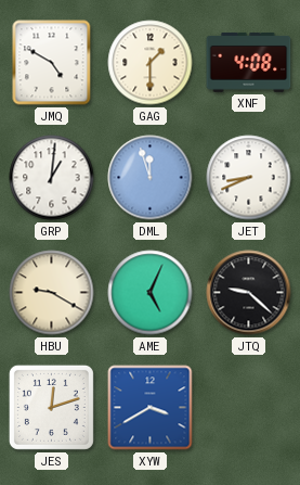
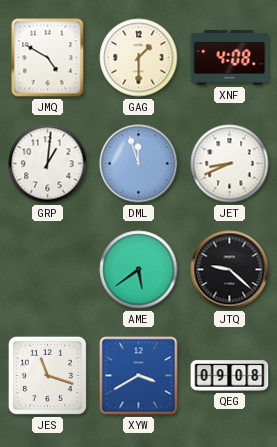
HBU: 9:20 -> none (52, 293)
AME: 5:04 -> 5:39 (139, 270)
JES: 12:12 -> 11:18 (47, 375)
QEG: none -> 09:08 (230, 376)
